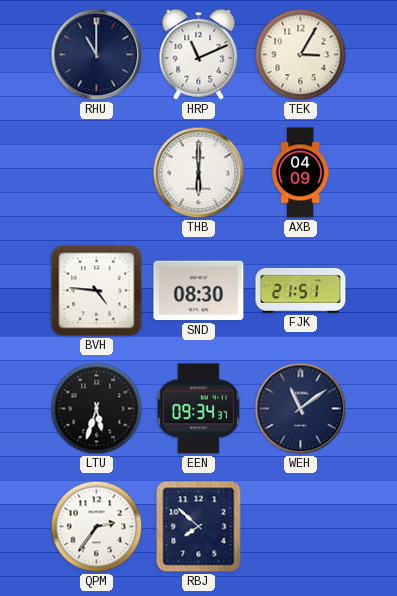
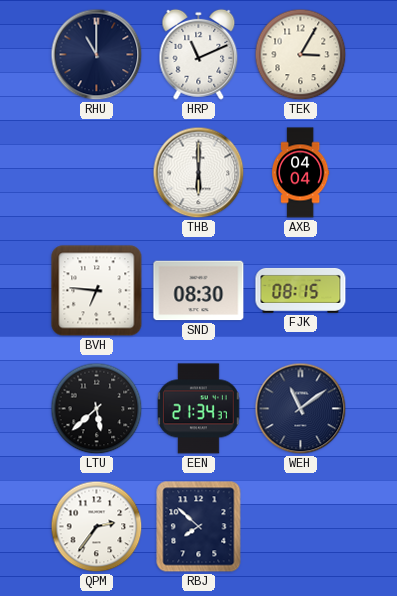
AXB: 04:09 -> 04:04 (300, 173)
BVH: 4:46 -> 6:46 (97, 291)
FJK: 21:51 -> 08:15 (301, 290)
LTU: 5:33 -> 5:38 (97, 409)
EEN: 09:34 -> 21:34 (198, 409)
